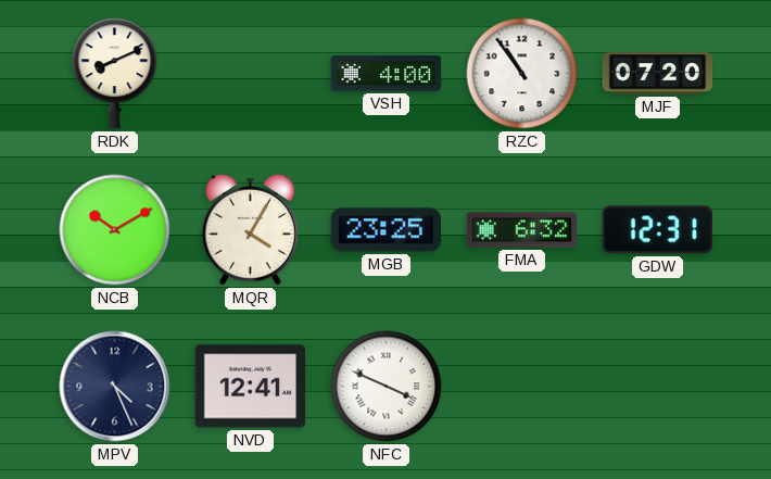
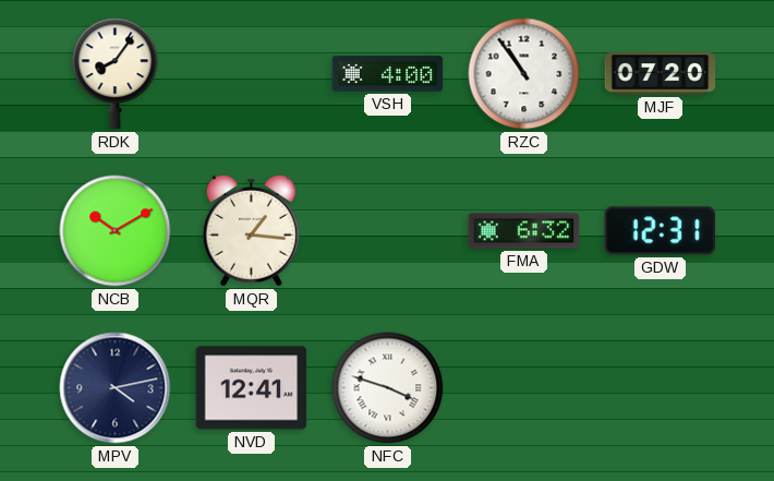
RDK: 8:11 -> 8:06 (116, 74)
MQR: 4:05 -> 1:16 (251, 230)
MGB: 23:25 -> none (387, 230)
MPV: 4:26 -> 4:13 (116, 388)
NFC: 3:49 -> 3:48 (388, 388)
